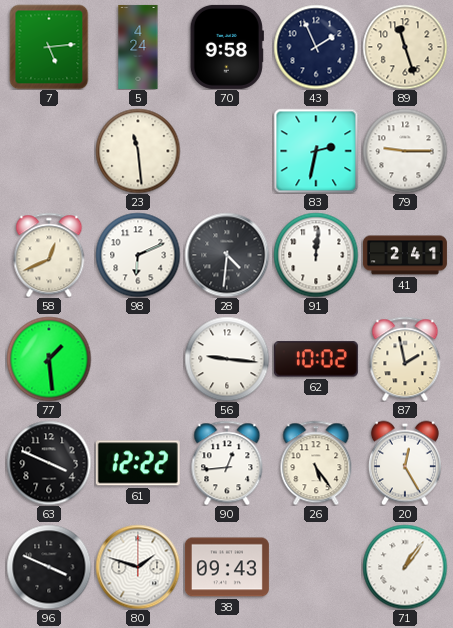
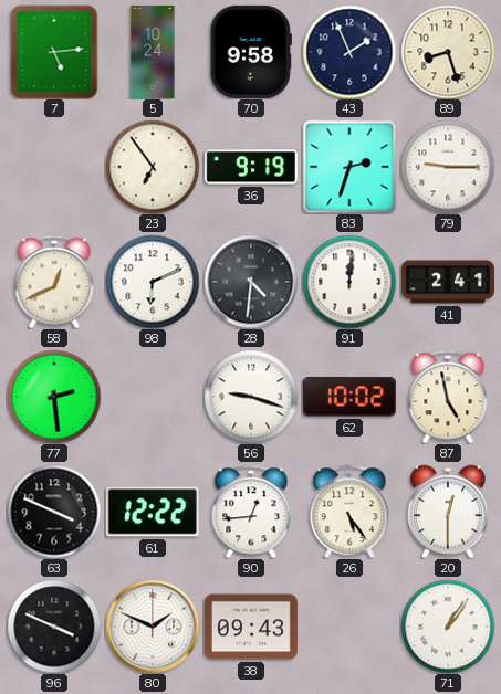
5: 4:24 -> 10:24 (153, 52)
89: 11:27 -> 8:27 (448, 52)
23: 11:29 -> 6:54 (153, 167)
36: none -> 9:19 (251, 167)
83: 2:32 -> 2:33 (349, 167)
77: 1:29 -> 2:29 (54, 397)
56: 9:16 -> 9:18 (251, 397)
87: 1:58 -> 4:58 (448, 397)
20: 12:25 -> 12:30 (448, 512)
80: 1:48 -> 1:49 (153, 627)
